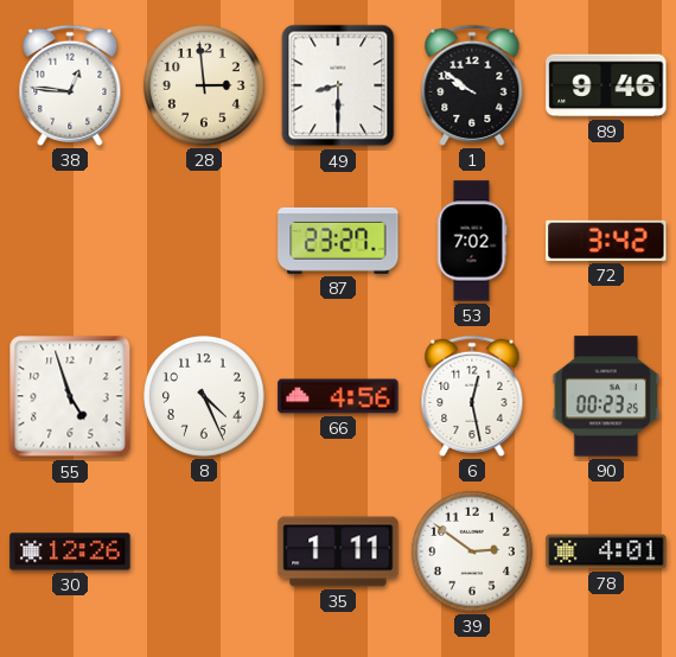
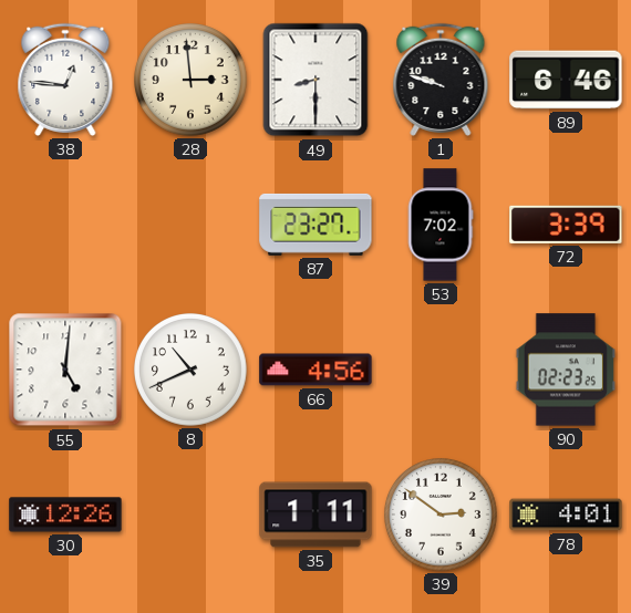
1: 9:51 -> 9:48 (441, 80)
89: 9:46 -> 6:46 (566, 80)
72: 3:42 -> 3:39 (566, 225)
55: 4:57 -> 5:01 (65, 370)
8: 4:26 -> 10:41 (192, 371)
6: 12:28 -> none (472, 396)
90: 00:23 -> 02:23 (566, 370)
